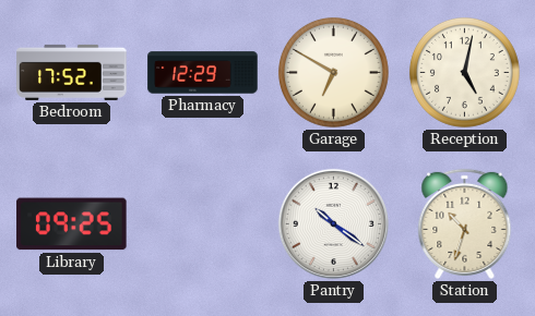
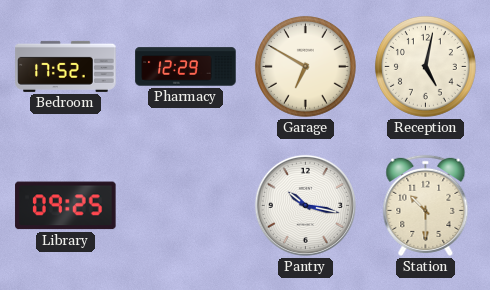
Pantry: 10:21 -> 10:17 (305, 205)
Station: 10:33 -> 10:30 (426, 205)
